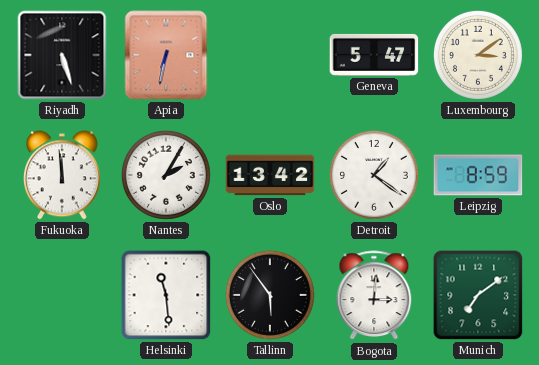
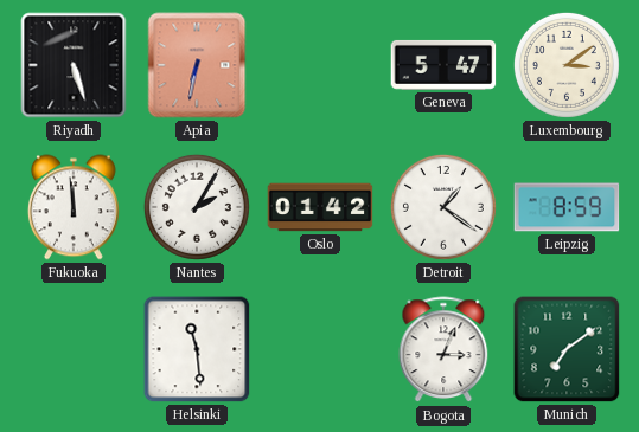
Oslo: 13:42 -> 01:42 (320, 207)
Tallinn: 5:54 -> none (270, 295)
Bogota: 3:01 -> 3:04 (443, 350)
